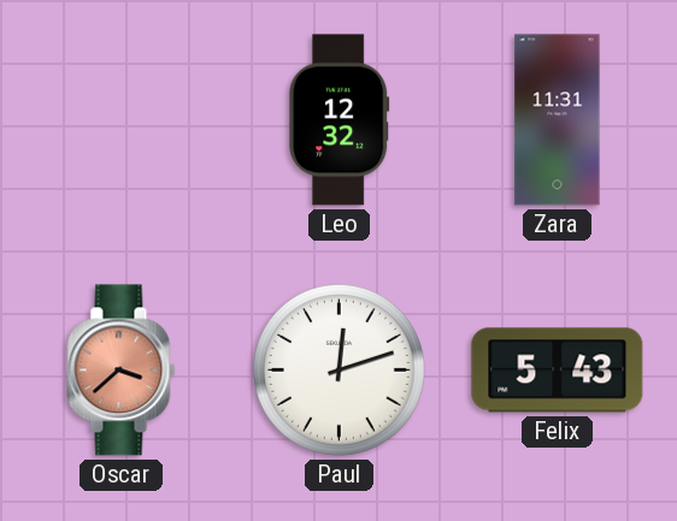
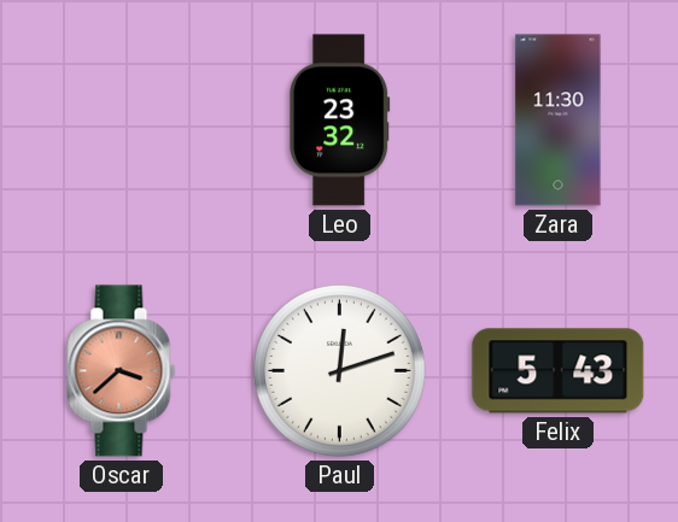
Leo: 12:32 -> 23:32 (340, 121)
Zara: 11:31 -> 11:30 (559, 121)
